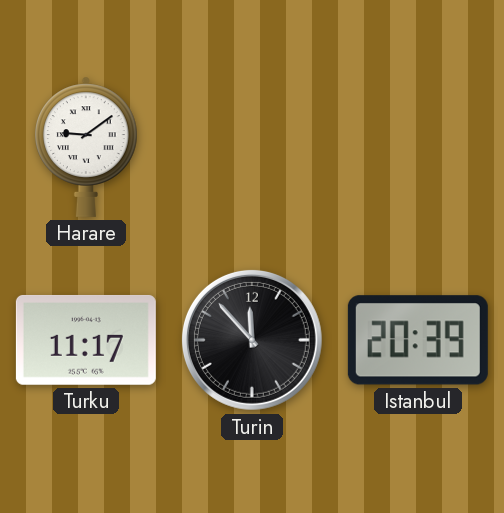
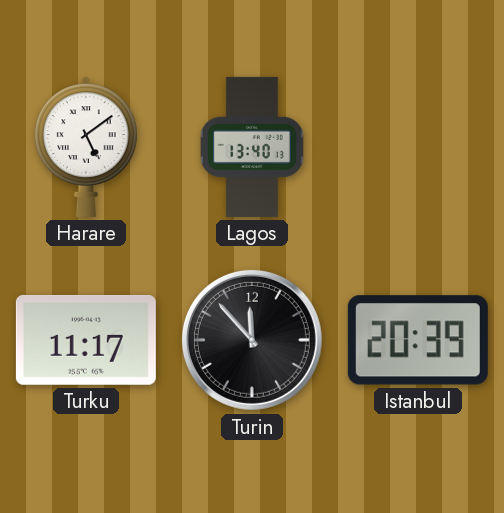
Harare: 9:09 -> 5:09 (87, 147)
Lagos: none -> 13:40 (252, 147)
